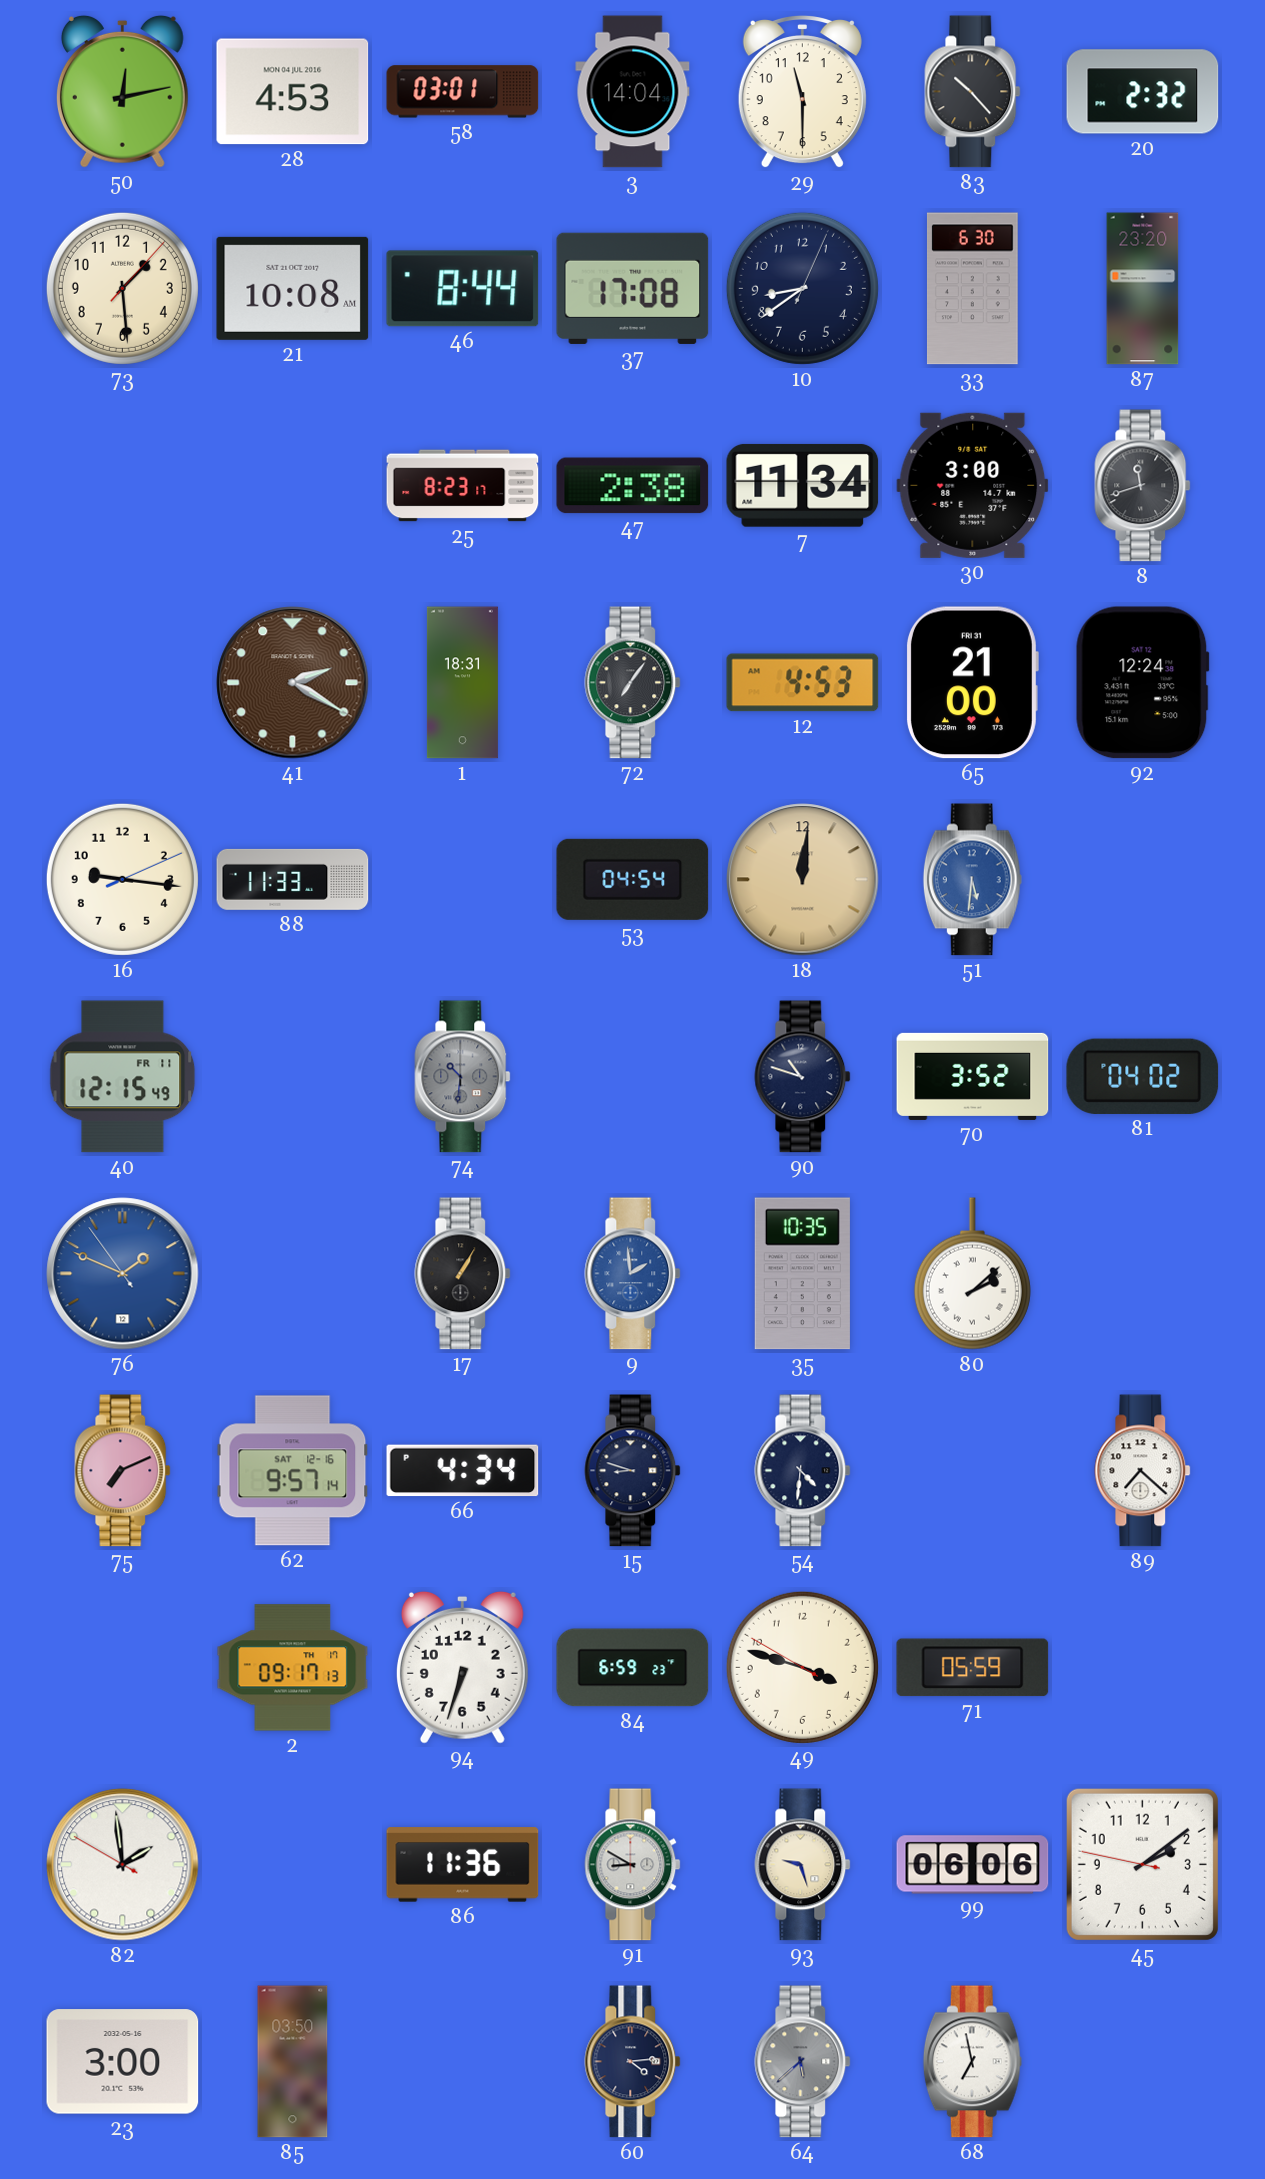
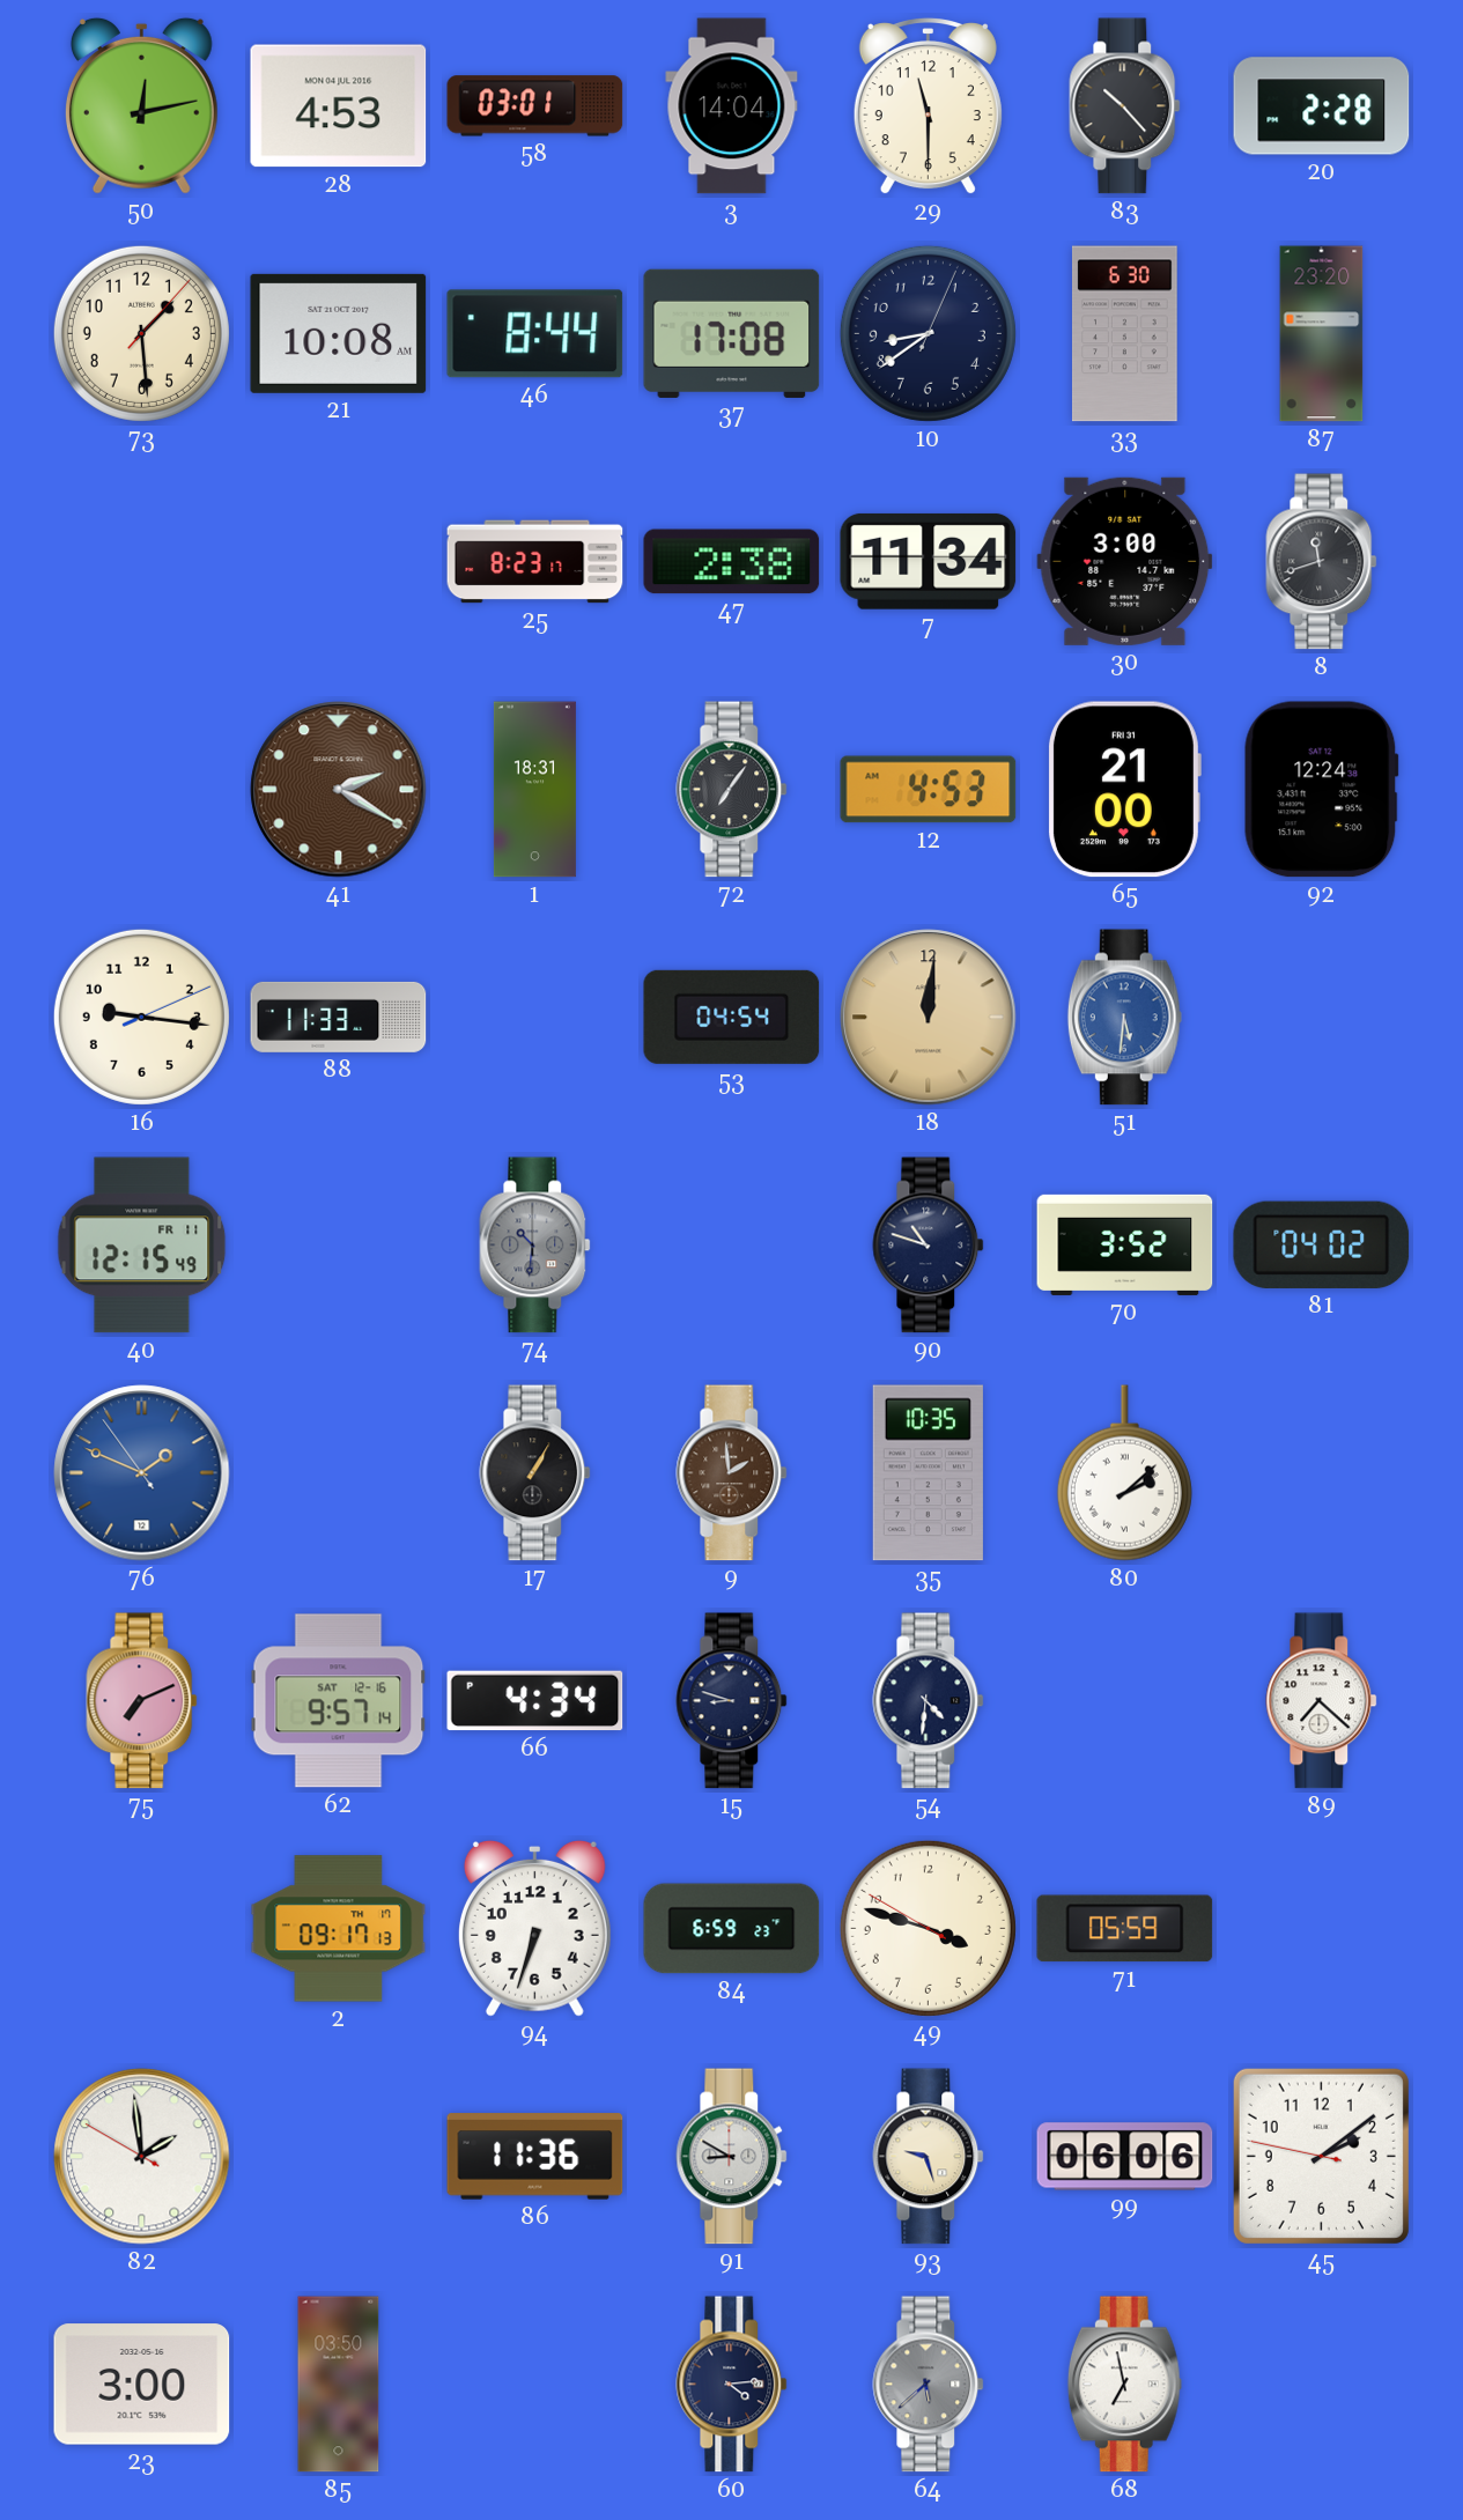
20: 2:32 -> 2:28 (1322, 106)
9 dial: blue -> brown (732, 1473)
